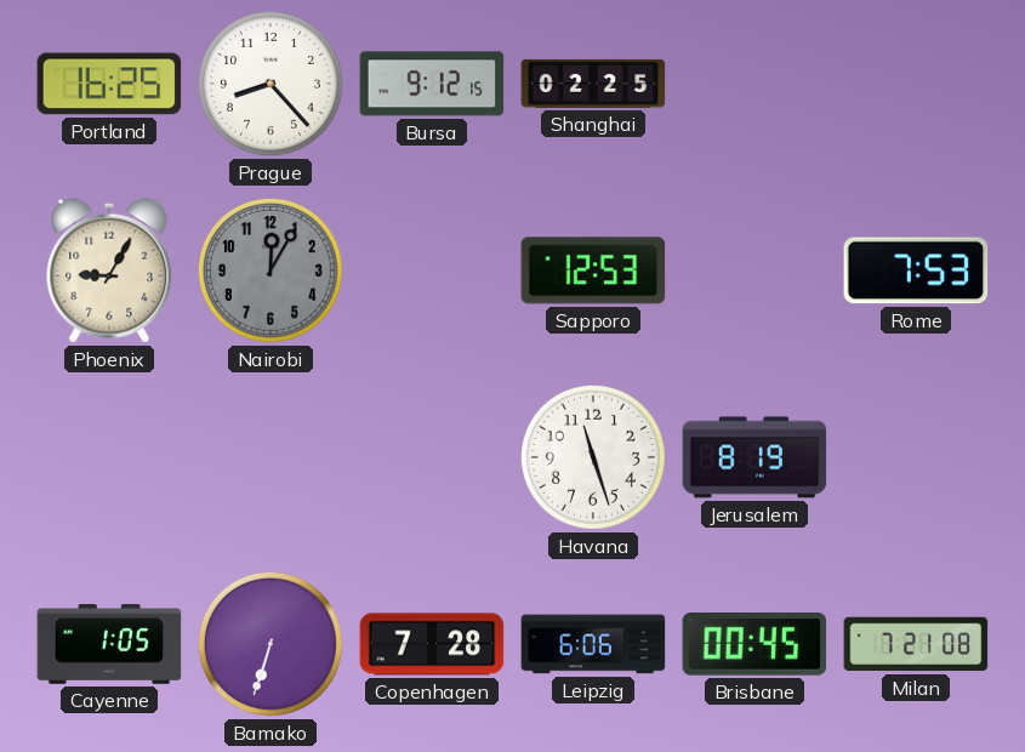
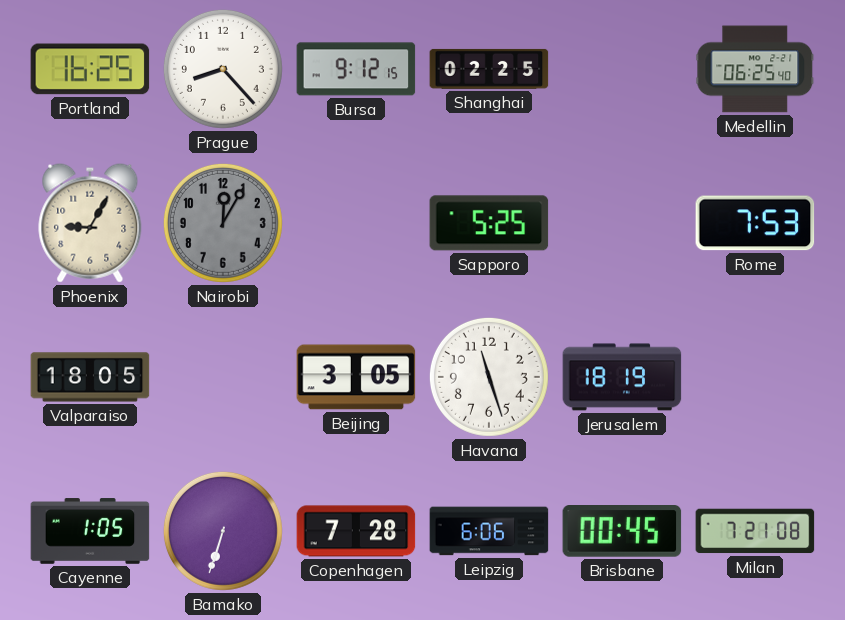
Medellin: none -> 06:25 (755, 69)
Sapporo: 12:53 -> 5:25 (489, 223)
Valparaiso: none -> 18:05 (90, 377)
Beijing: none -> 3:05 (356, 377)
Jerusalem: 8:19 -> 18:19 (622, 377)
